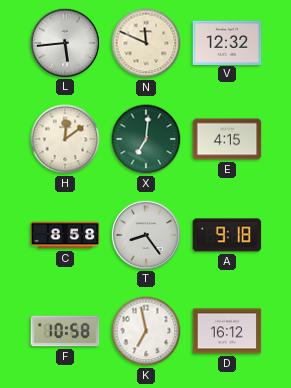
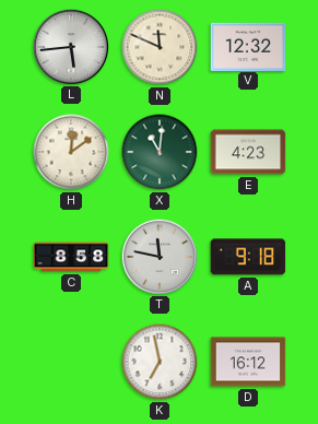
X: 7:01 -> 11:01 (160, 152)
E: 4:15 -> 4:23 (248, 152)
T: 8:24 -> 11:47 (158, 256)
F: 10:58 -> none (65, 331)
